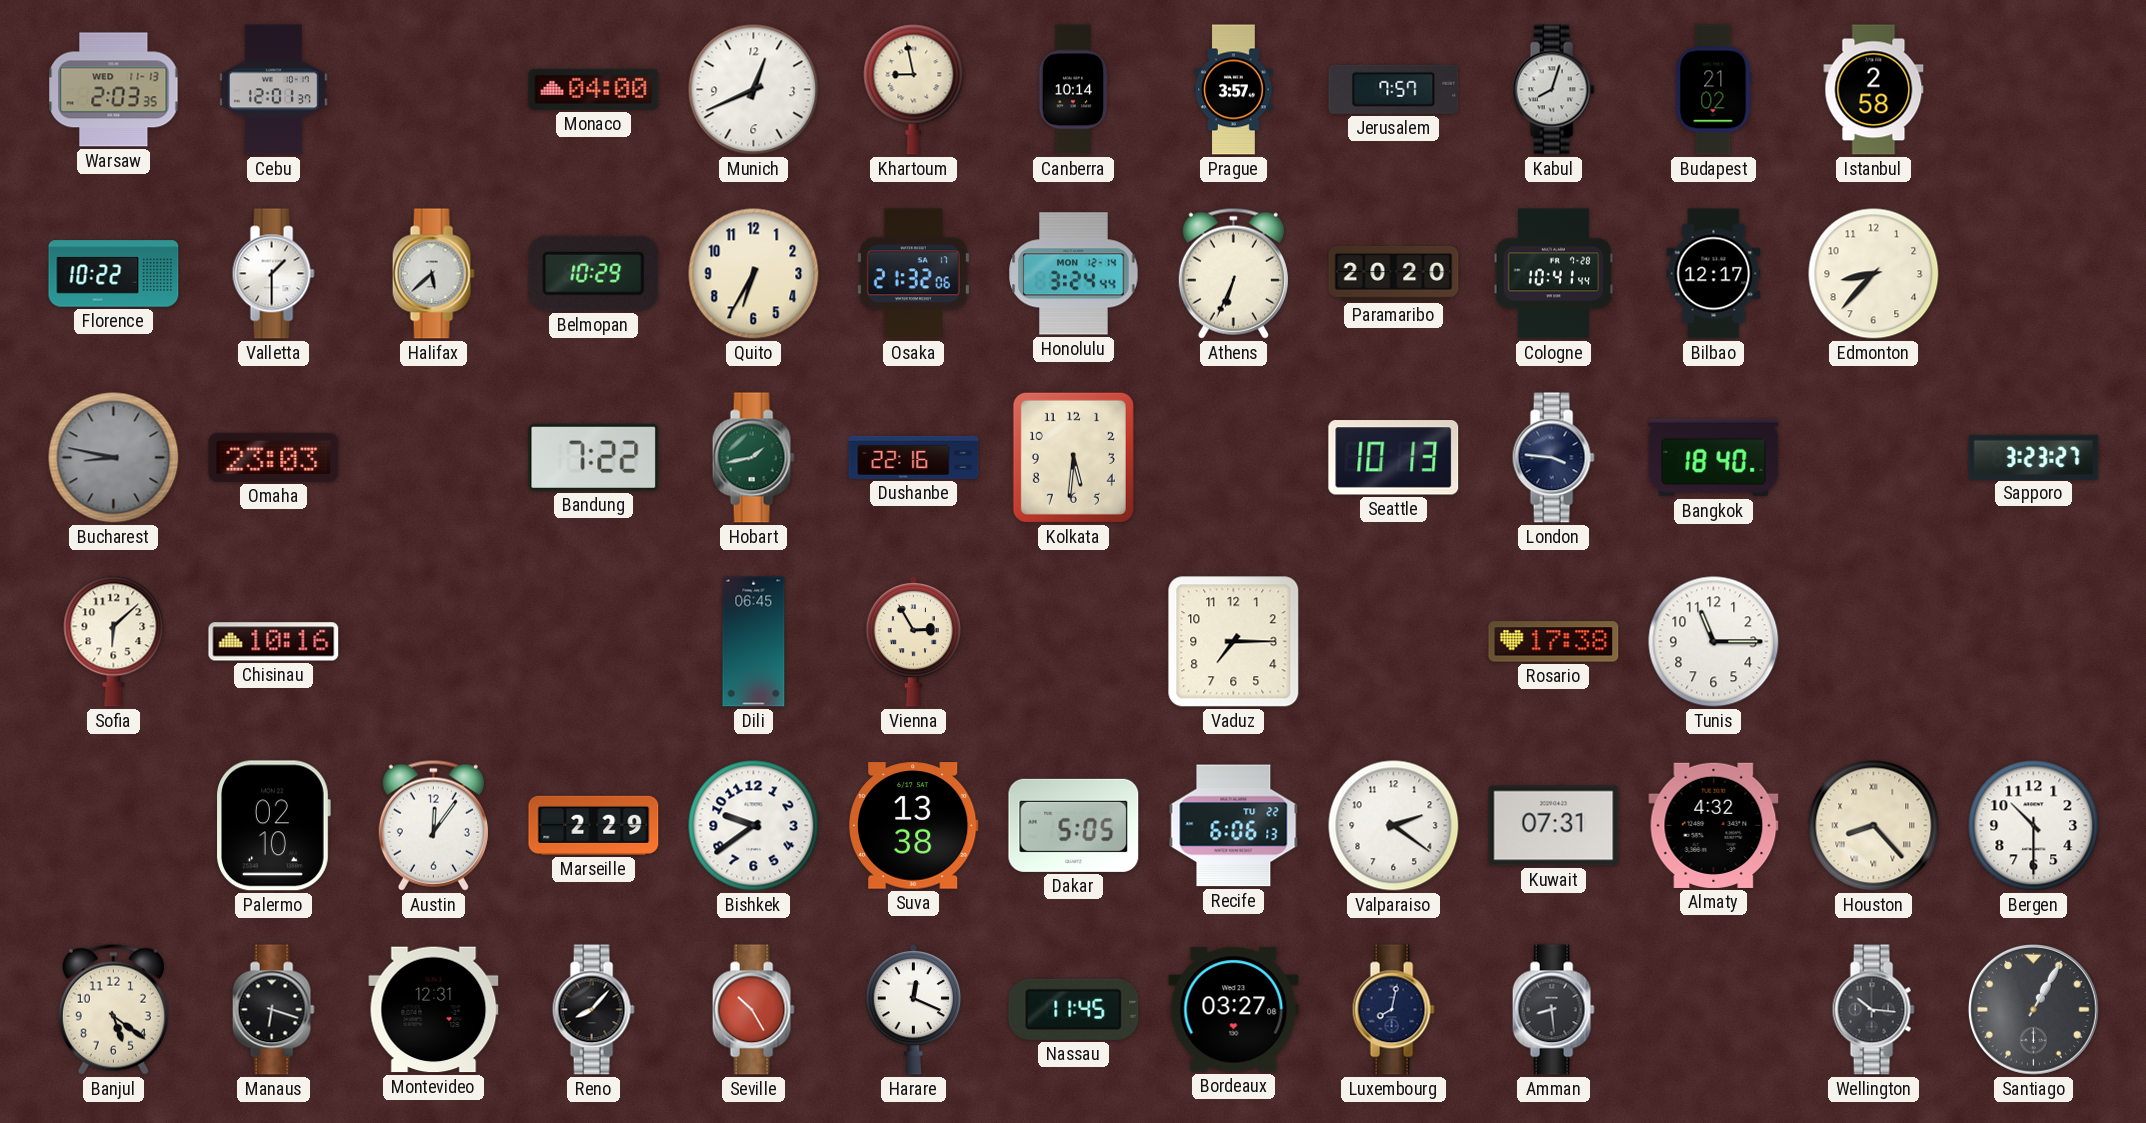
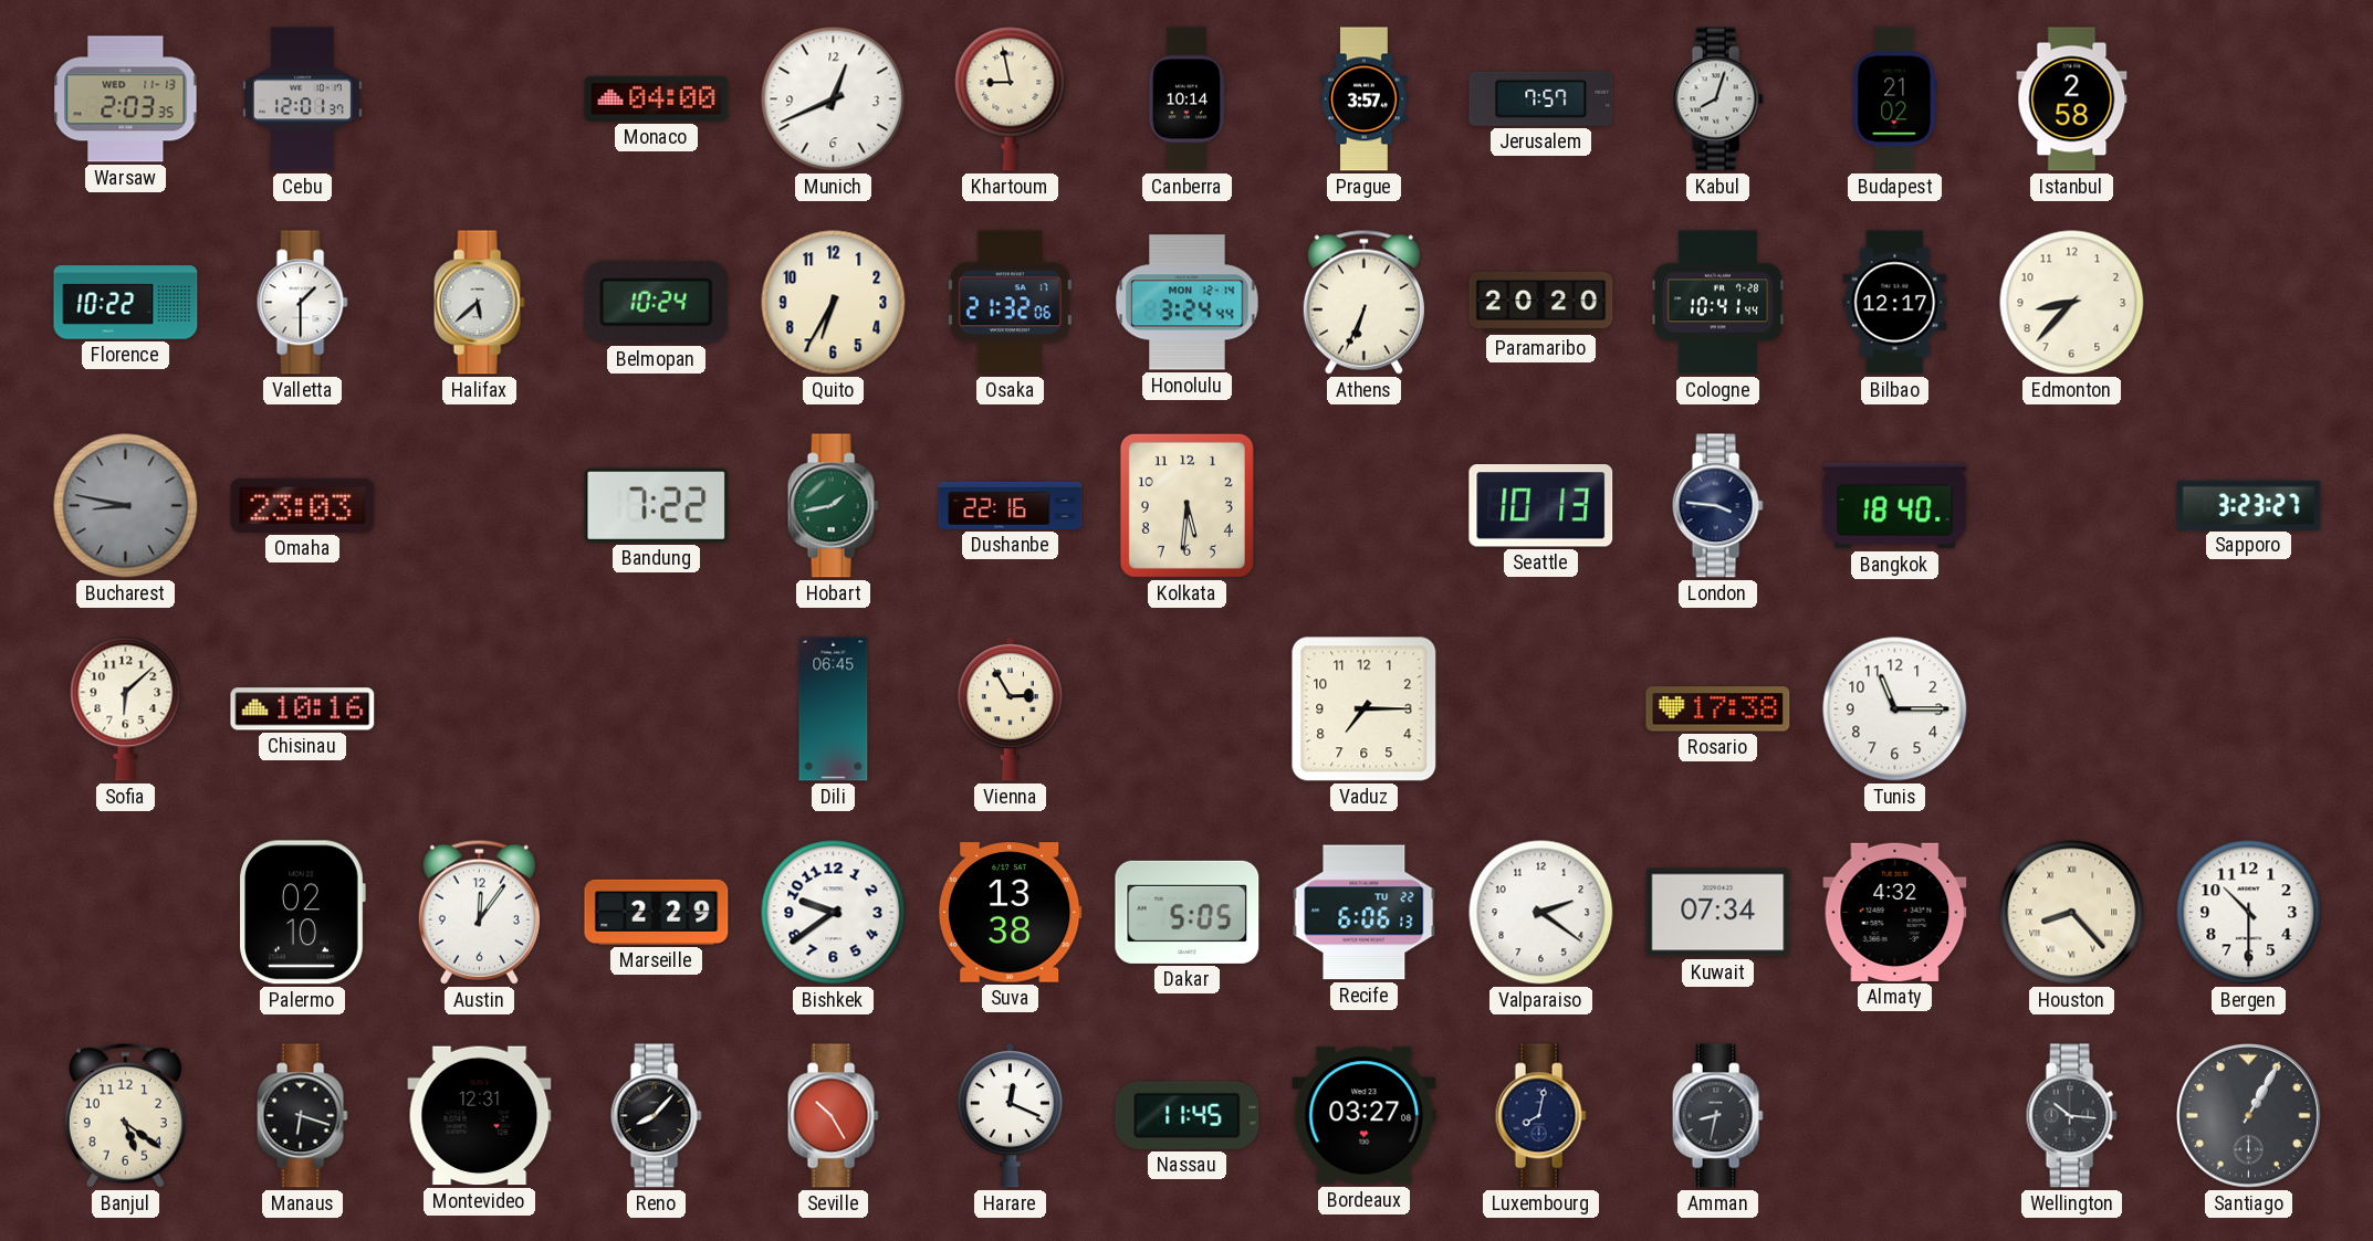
Belmopan: 10:29 -> 10:24 (657, 302)
Kuwait: 07:31 -> 07:34 (1718, 913)
Amman: 8:29 -> 8:32 (1717, 1116)
